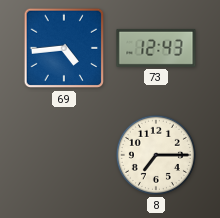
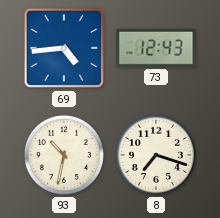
93: none -> 10:32 (64, 155)
8: 7:15 -> 7:18 (156, 155)
